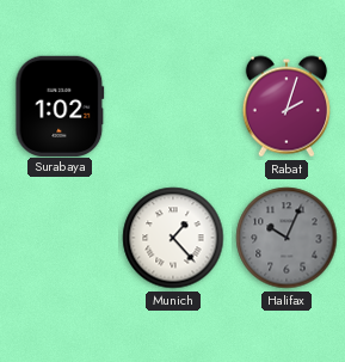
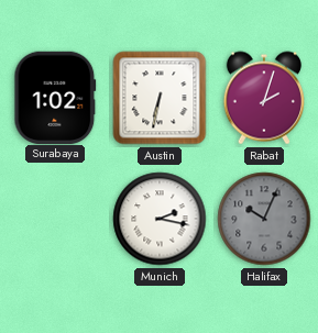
Austin: none -> 6:32 (160, 98)
Munich: 1:23 -> 2:17 (160, 219)
